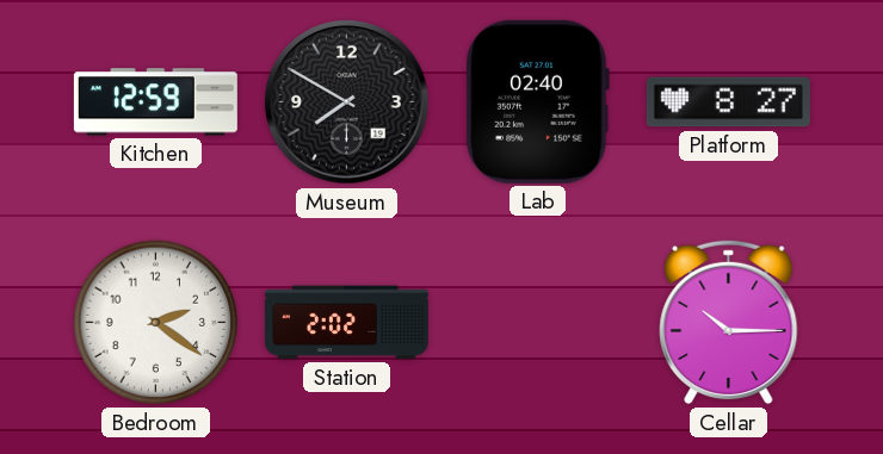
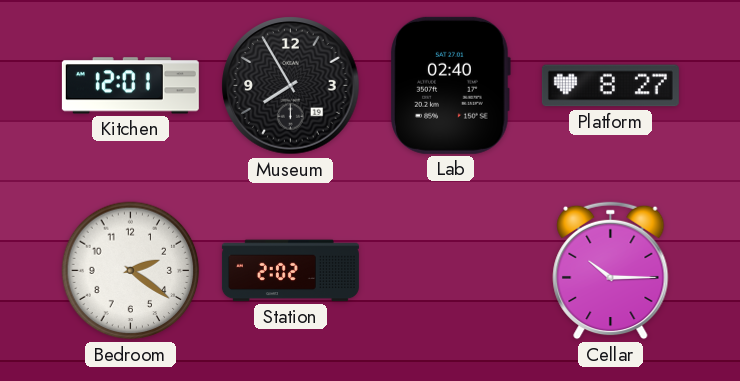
Kitchen: 12:59 -> 12:01 (130, 86)
Museum: 7:50 -> 7:55 (291, 86)
